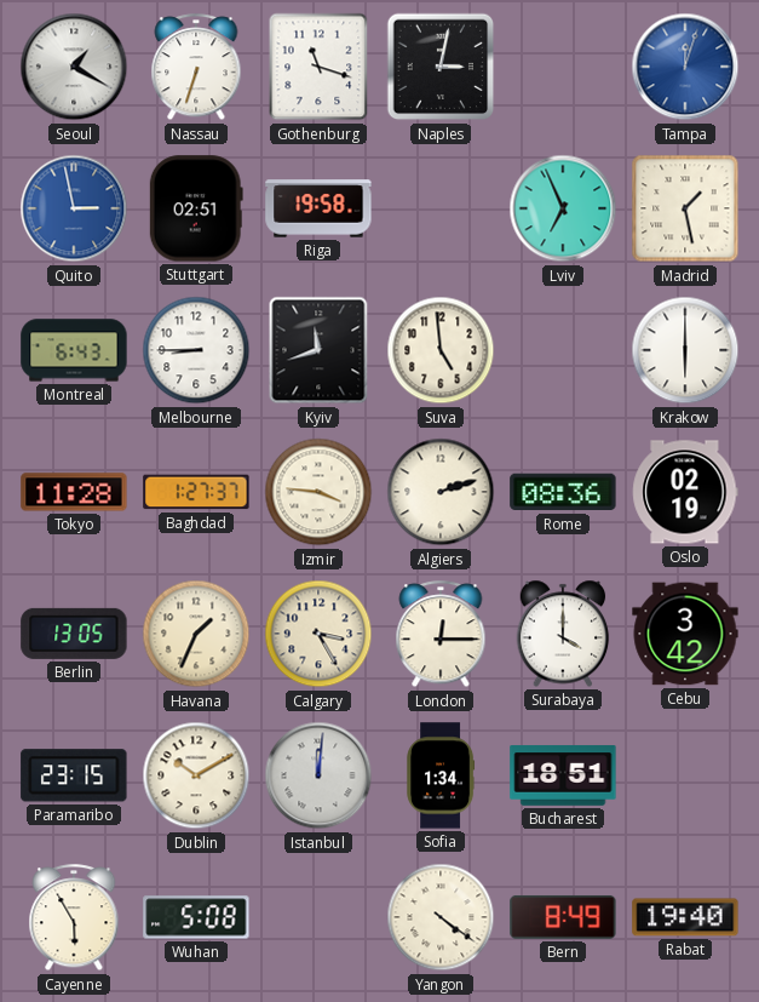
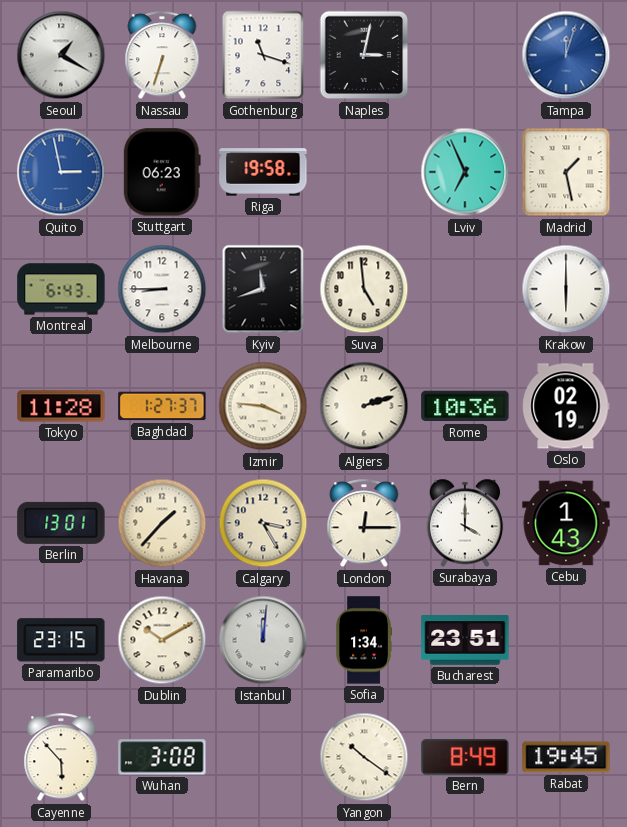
Stuttgart: 02:51 -> 06:23 (162, 172)
Rome: 08:36 -> 10:36 (465, 406)
Berlin: 13:05 -> 13:01 (61, 523)
Havana: 1:34 -> 1:37 (162, 523)
Cebu: 3:42 -> 1:43 (566, 523)
Bucharest: 18:51 -> 23:51 (465, 640)
Cayenne: 5:55 -> 5:53 (61, 758)
Wuhan: 5:08 -> 3:08 (162, 757)
Yangon: 4:21 -> 10:21 (364, 757)
Rabat: 19:40 -> 19:45 (566, 757)
